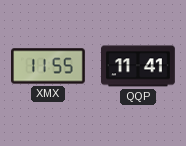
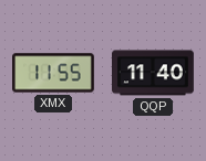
QQP: 11:41 -> 11:40 (154, 73)
